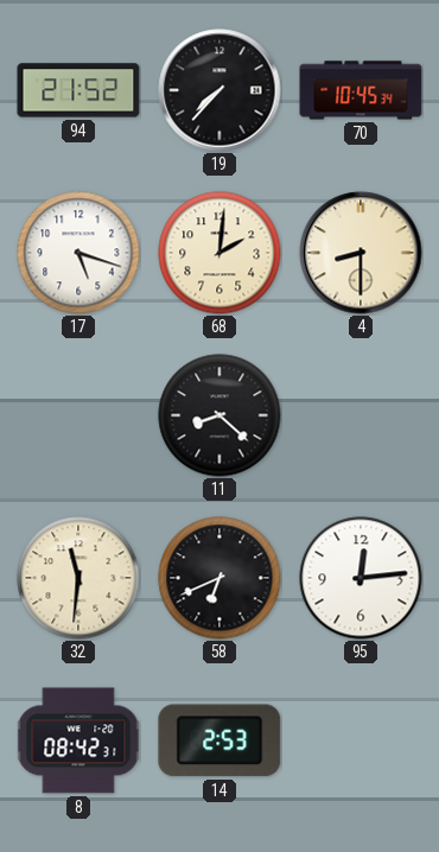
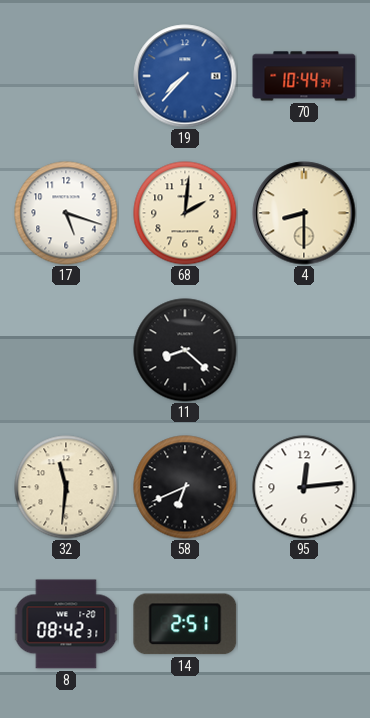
94: 21:52 -> none (78, 90)
19 dial: black -> blue (185, 76)
70: 10:45 -> 10:44 (304, 76)
14: 2:53 -> 2:51 (185, 624)
